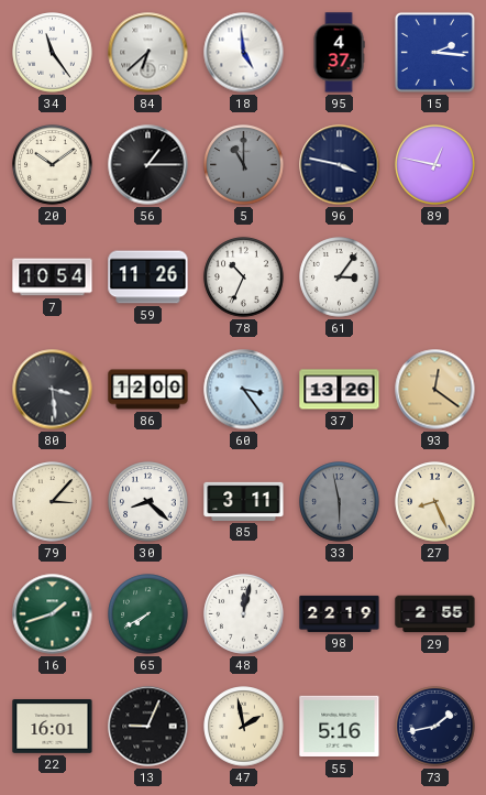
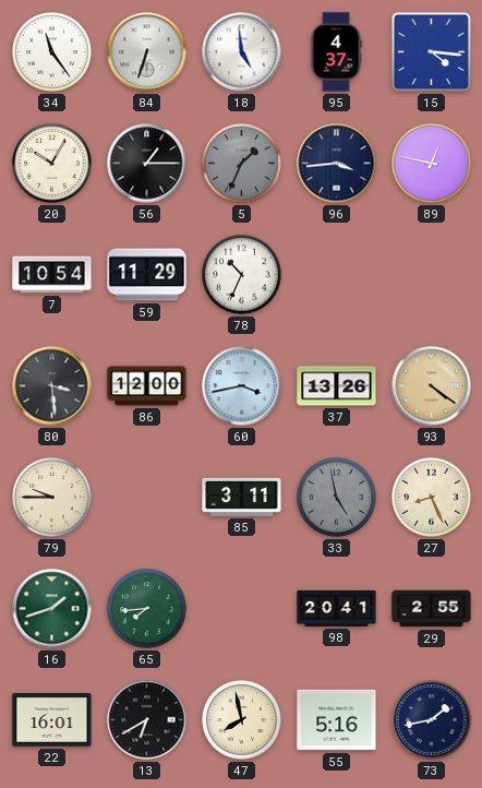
84: 6:38 -> 6:33 (147, 52)
15: 2:16 -> 4:16 (431, 51)
20: 10:09 -> 10:05 (52, 164)
5: 11:00 -> 1:34 (242, 164)
96: 3:47 -> 3:44 (337, 164)
59: 11:26 -> 11:29 (147, 275)
61: 3:06 -> none (340, 277)
60: 3:24 -> 3:43 (242, 386)
93: 12:21 -> 4:21 (432, 386)
79: 3:07 -> 9:45 (52, 498)
30: 8:22 -> none (148, 502)
33: 5:58 -> 4:58 (337, 498)
65: 7:40 -> 7:44 (147, 609)
48: 12:02 -> none (244, 614)
98: 22:19 -> 20:41 (337, 608)
13: 9:04 -> 6:40 (147, 720)
47: 1:58 -> 7:58 (242, 720)
